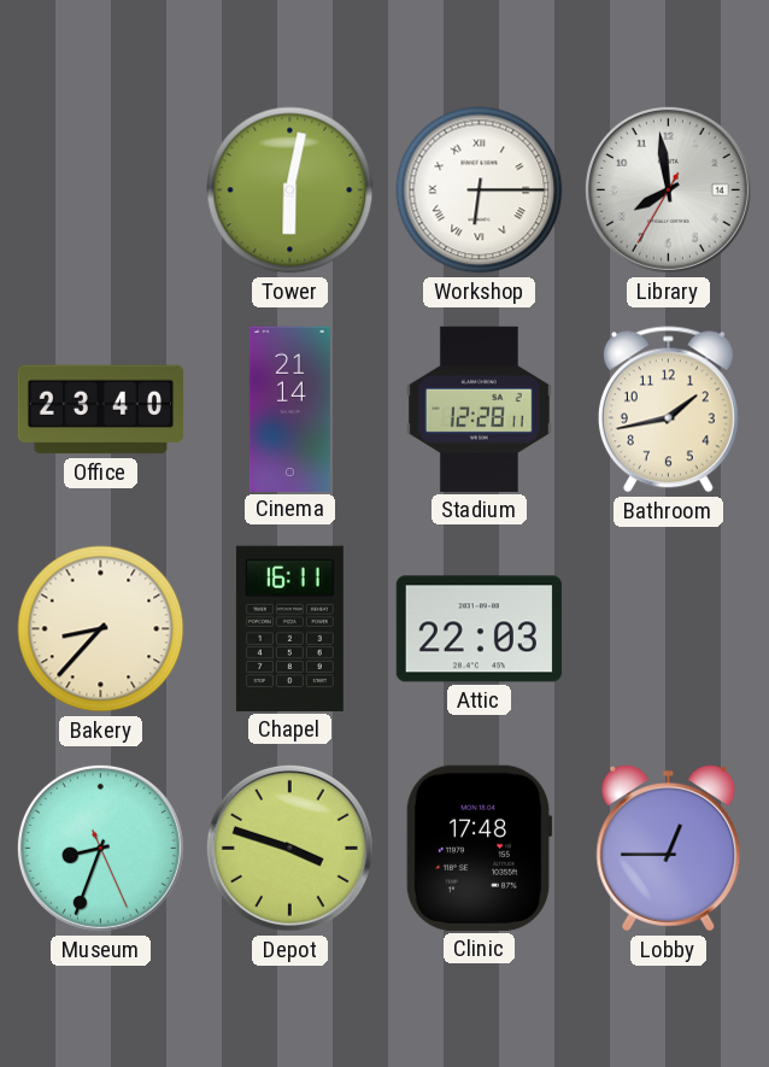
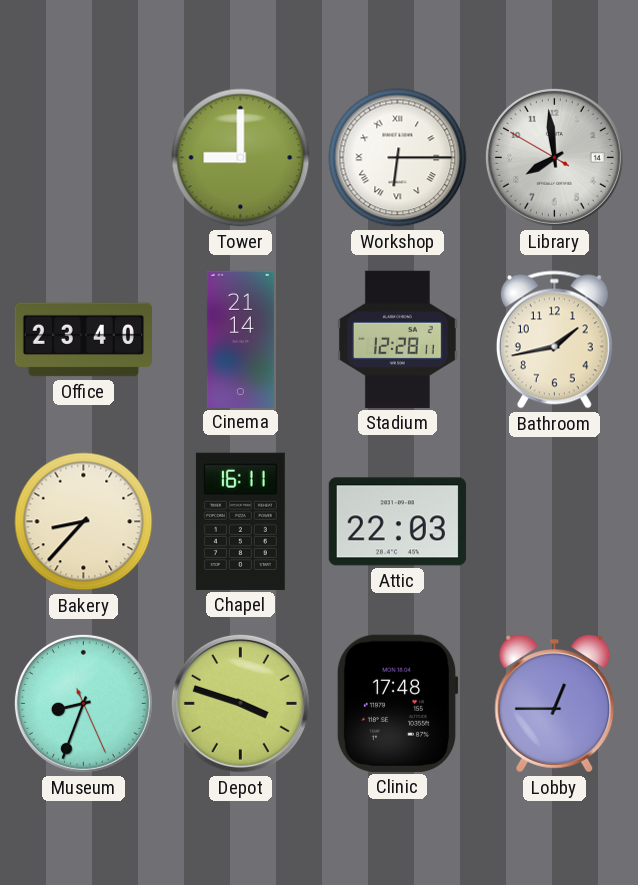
Tower: 6:02 -> 9:00 (241, 158)
Library: 7:58:35 -> 7:58:50 (554, 157)
